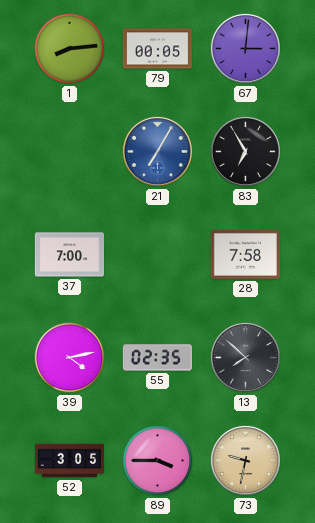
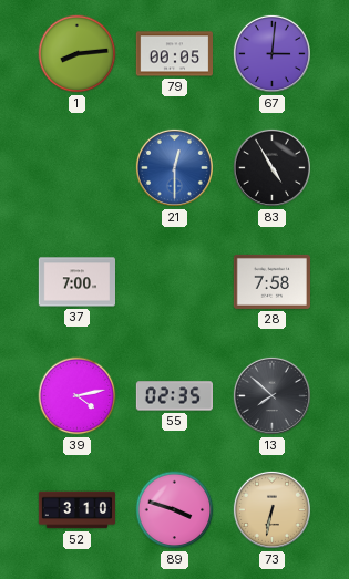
21: 7:05 -> 12:30 (174, 167)
83: 6:55 -> 4:55 (271, 167)
52: 3:05 -> 3:10 (78, 510)
89: 3:45 -> 3:48 (175, 510)
73: 9:32 -> 6:32 (271, 509)
